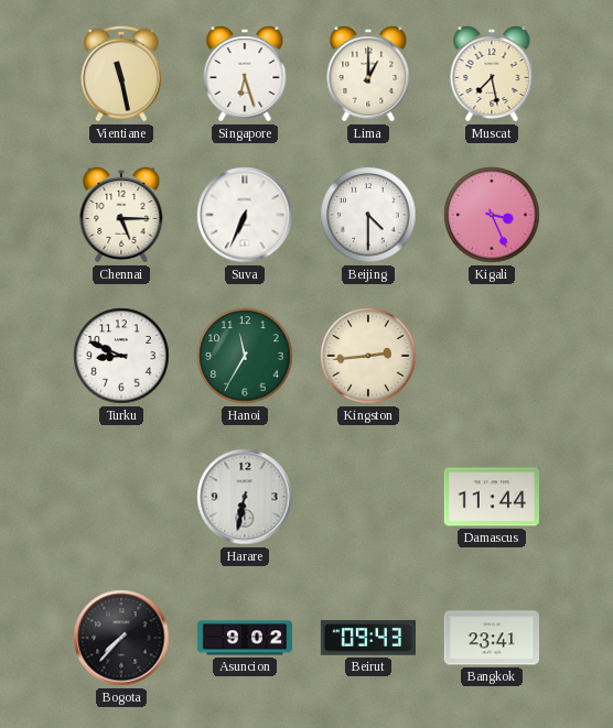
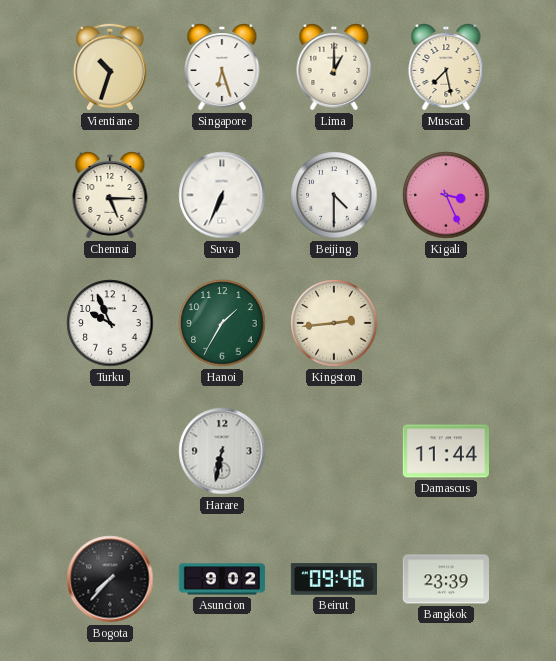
Vientiane: 11:28 -> 10:33 (110, 67)
Turku: 8:49 -> 9:56 (110, 323)
Hanoi: 11:35 -> 1:35 (222, 323)
Beirut: 09:43 -> 09:46 (333, 579)
Bangkok: 23:41 -> 23:39 (445, 579)
